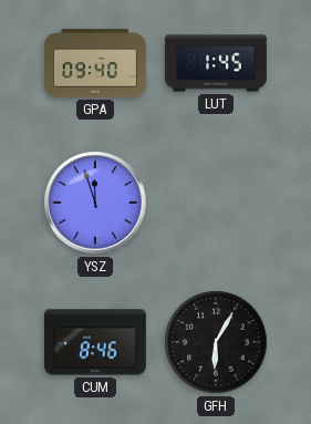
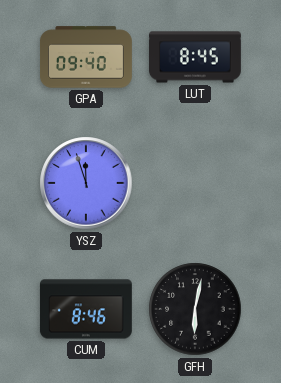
LUT: 1:45 -> 8:45 (196, 57)
GFH: 6:05 -> 6:02 (195, 309)
